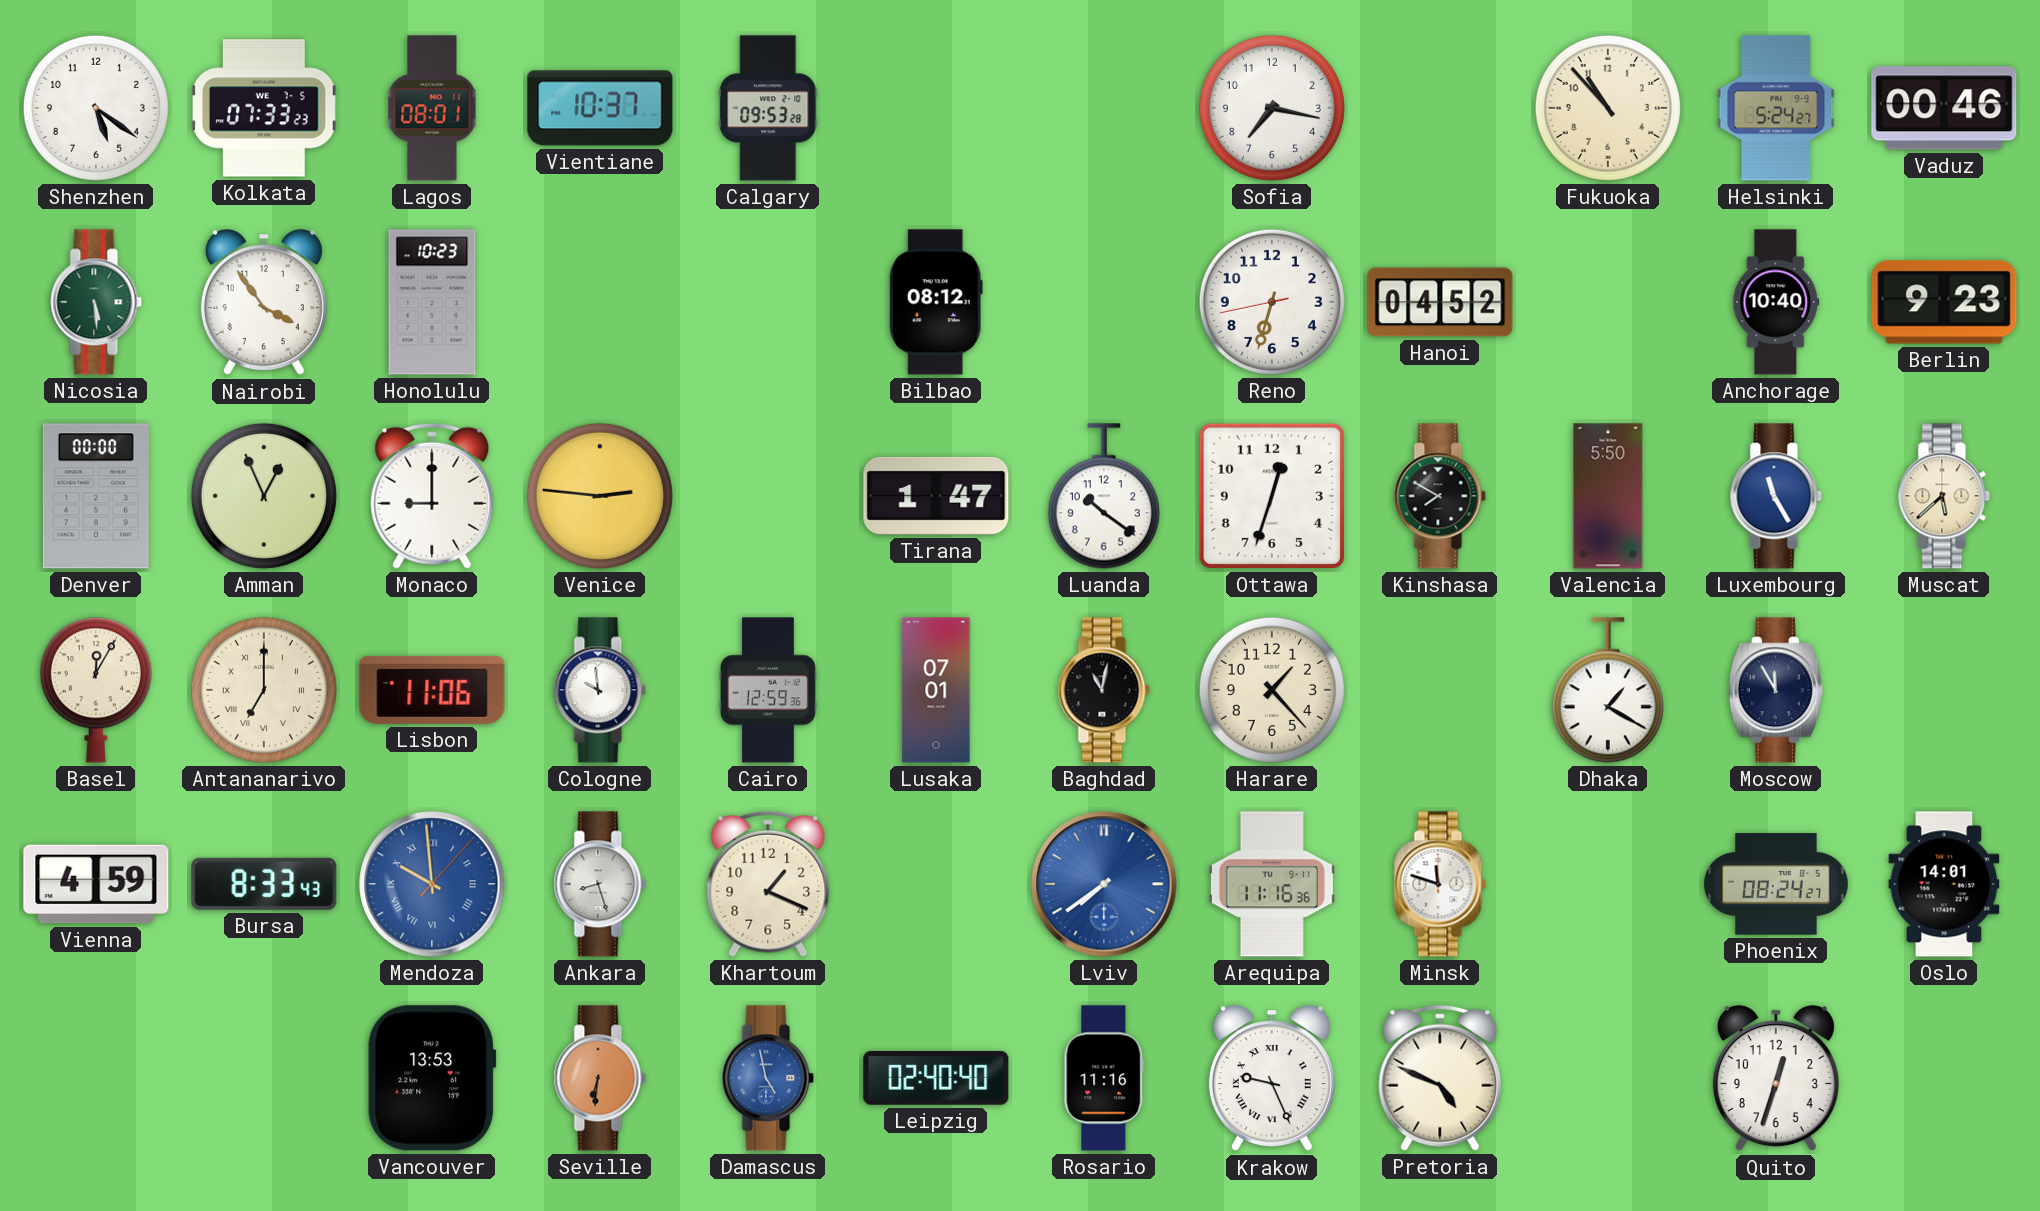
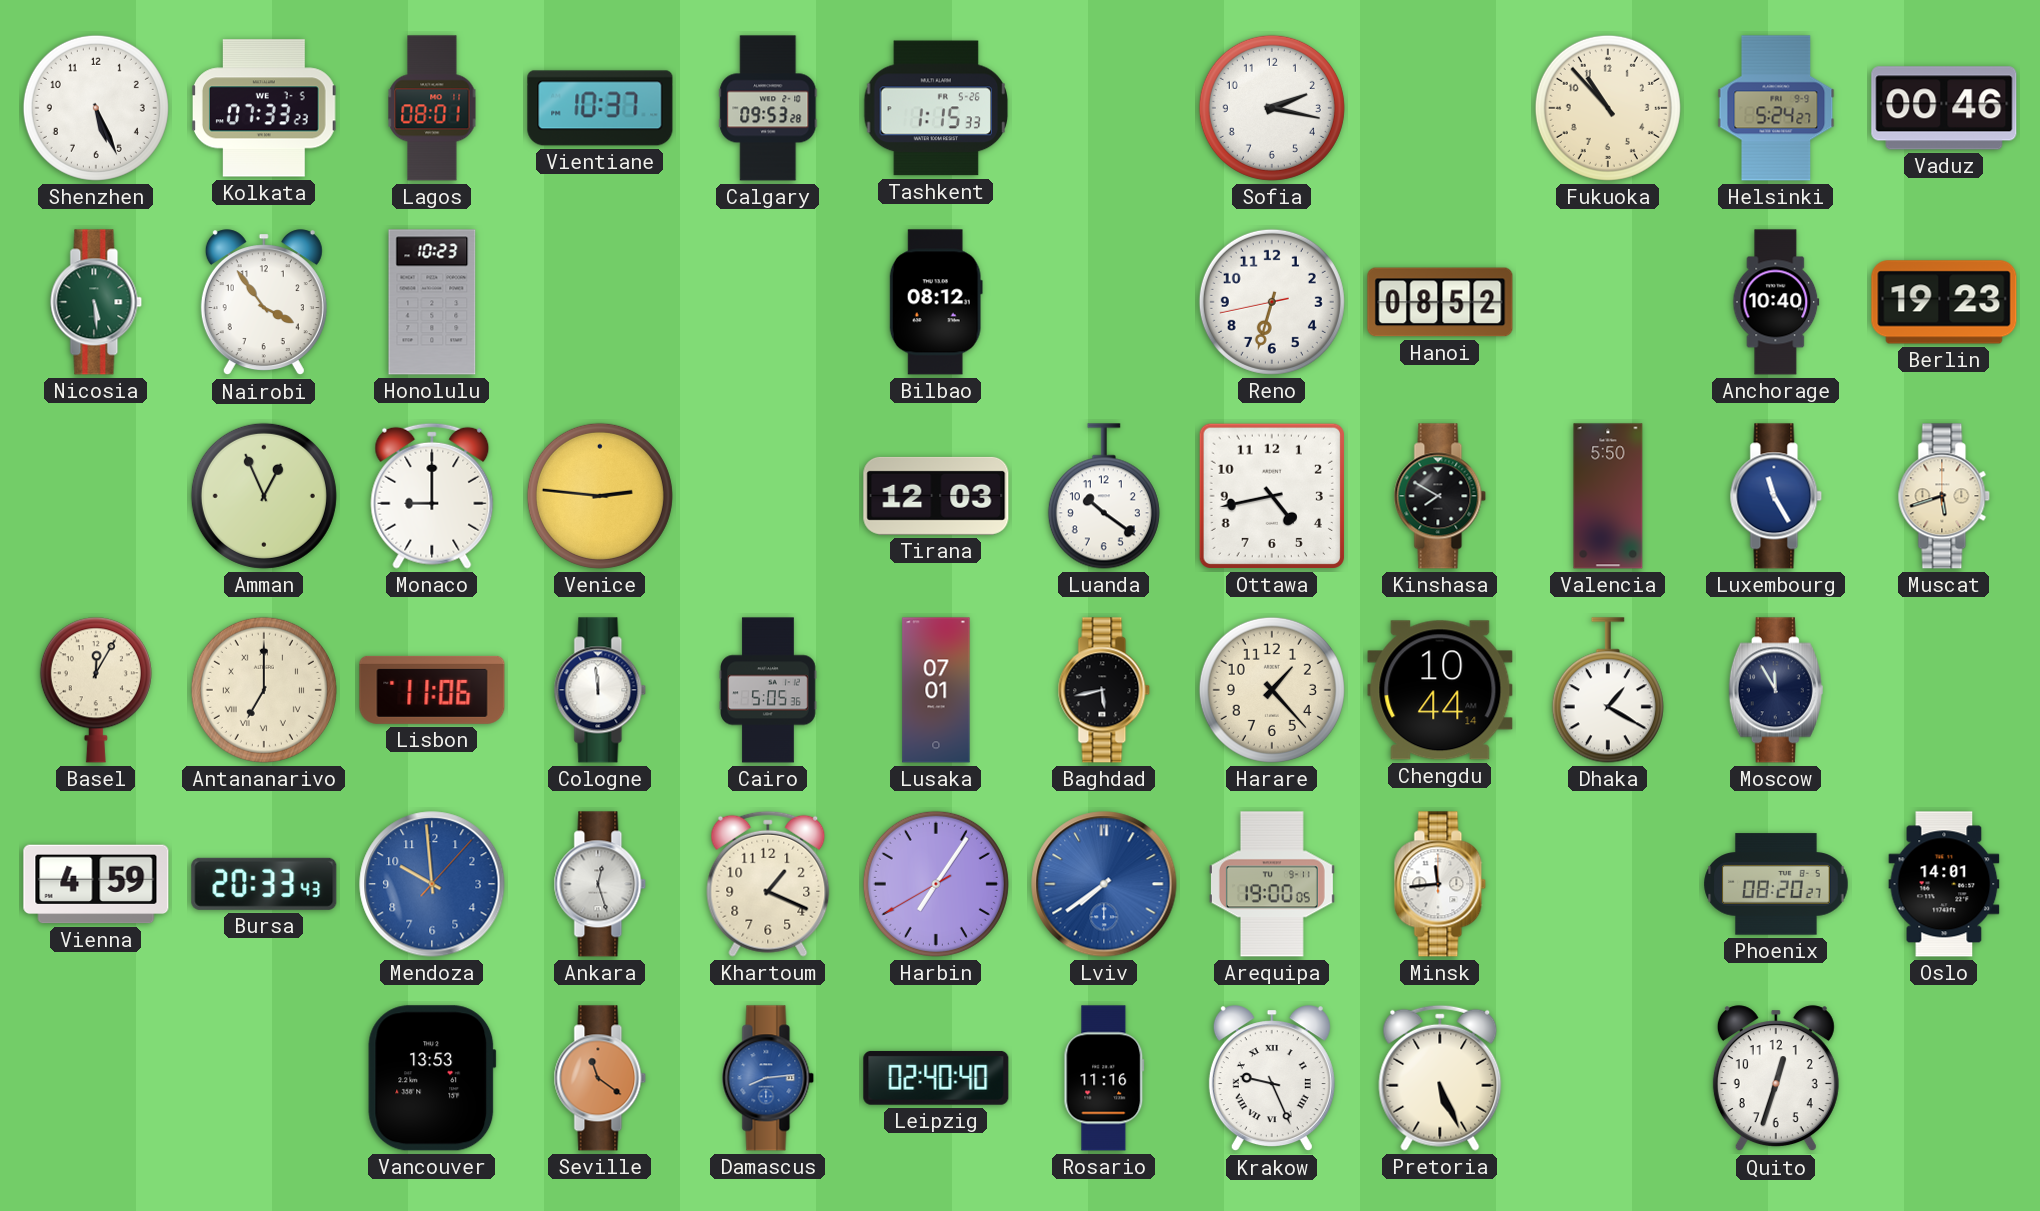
Shenzhen: 5:21 -> 5:26 (96, 108)
Tashkent: none -> 1:15 (936, 108)
Sofia: 7:17 -> 2:17 (1272, 108)
Hanoi: 04:52 -> 08:52 (1440, 302)
Berlin: 9:23 -> 19:23 (1944, 302)
Denver: 00:00 -> none (96, 496)
Tirana: 1:47 -> 12:03 (936, 496)
Ottawa: 12:33 -> 4:43 (1272, 496)
Muscat: 5:38 -> 5:42 (1944, 496)
Cologne: 9:59 -> 11:59 (600, 690)
Cairo: 12:59 -> 5:05 (769, 690)
Baghdad: 11:02 -> 5:43 (1104, 690)
Chengdu: none -> 10:44 (1440, 690)
Bursa: 8:33 -> 20:33 (264, 884)
Mendoza numerals: Roman -> Arabic (432, 884)
Ankara: 8:27 -> 12:27 (600, 884)
Harbin: none -> 7:05 (936, 884)
Arequipa: 11:16 -> 19:00 (1272, 884)
Minsk: 11:48 -> 11:44 (1440, 884)
Phoenix: 08:24 -> 08:20 (1776, 884)
Seville: 6:31 -> 11:21 (600, 1078)
Damascus: 4:58 -> 8:14 (768, 1078)
Pretoria: 4:49 -> 5:26 (1440, 1078)
